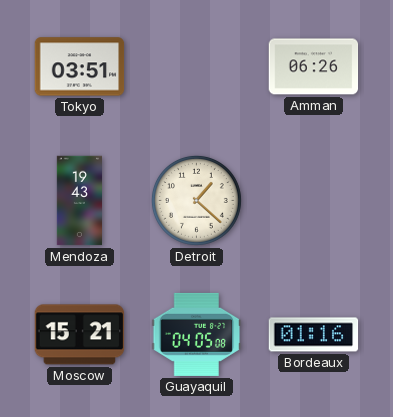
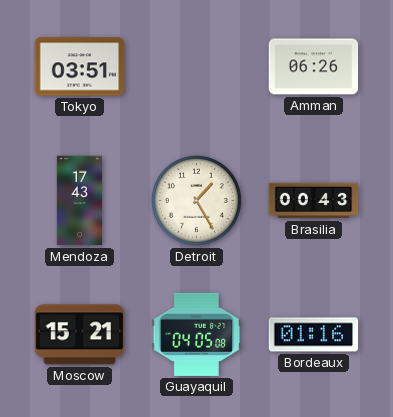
Mendoza: 19:43 -> 17:43 (80, 201)
Detroit: 1:22 -> 1:25 (196, 200)
Brasilia: none -> 00:43 (314, 201)
